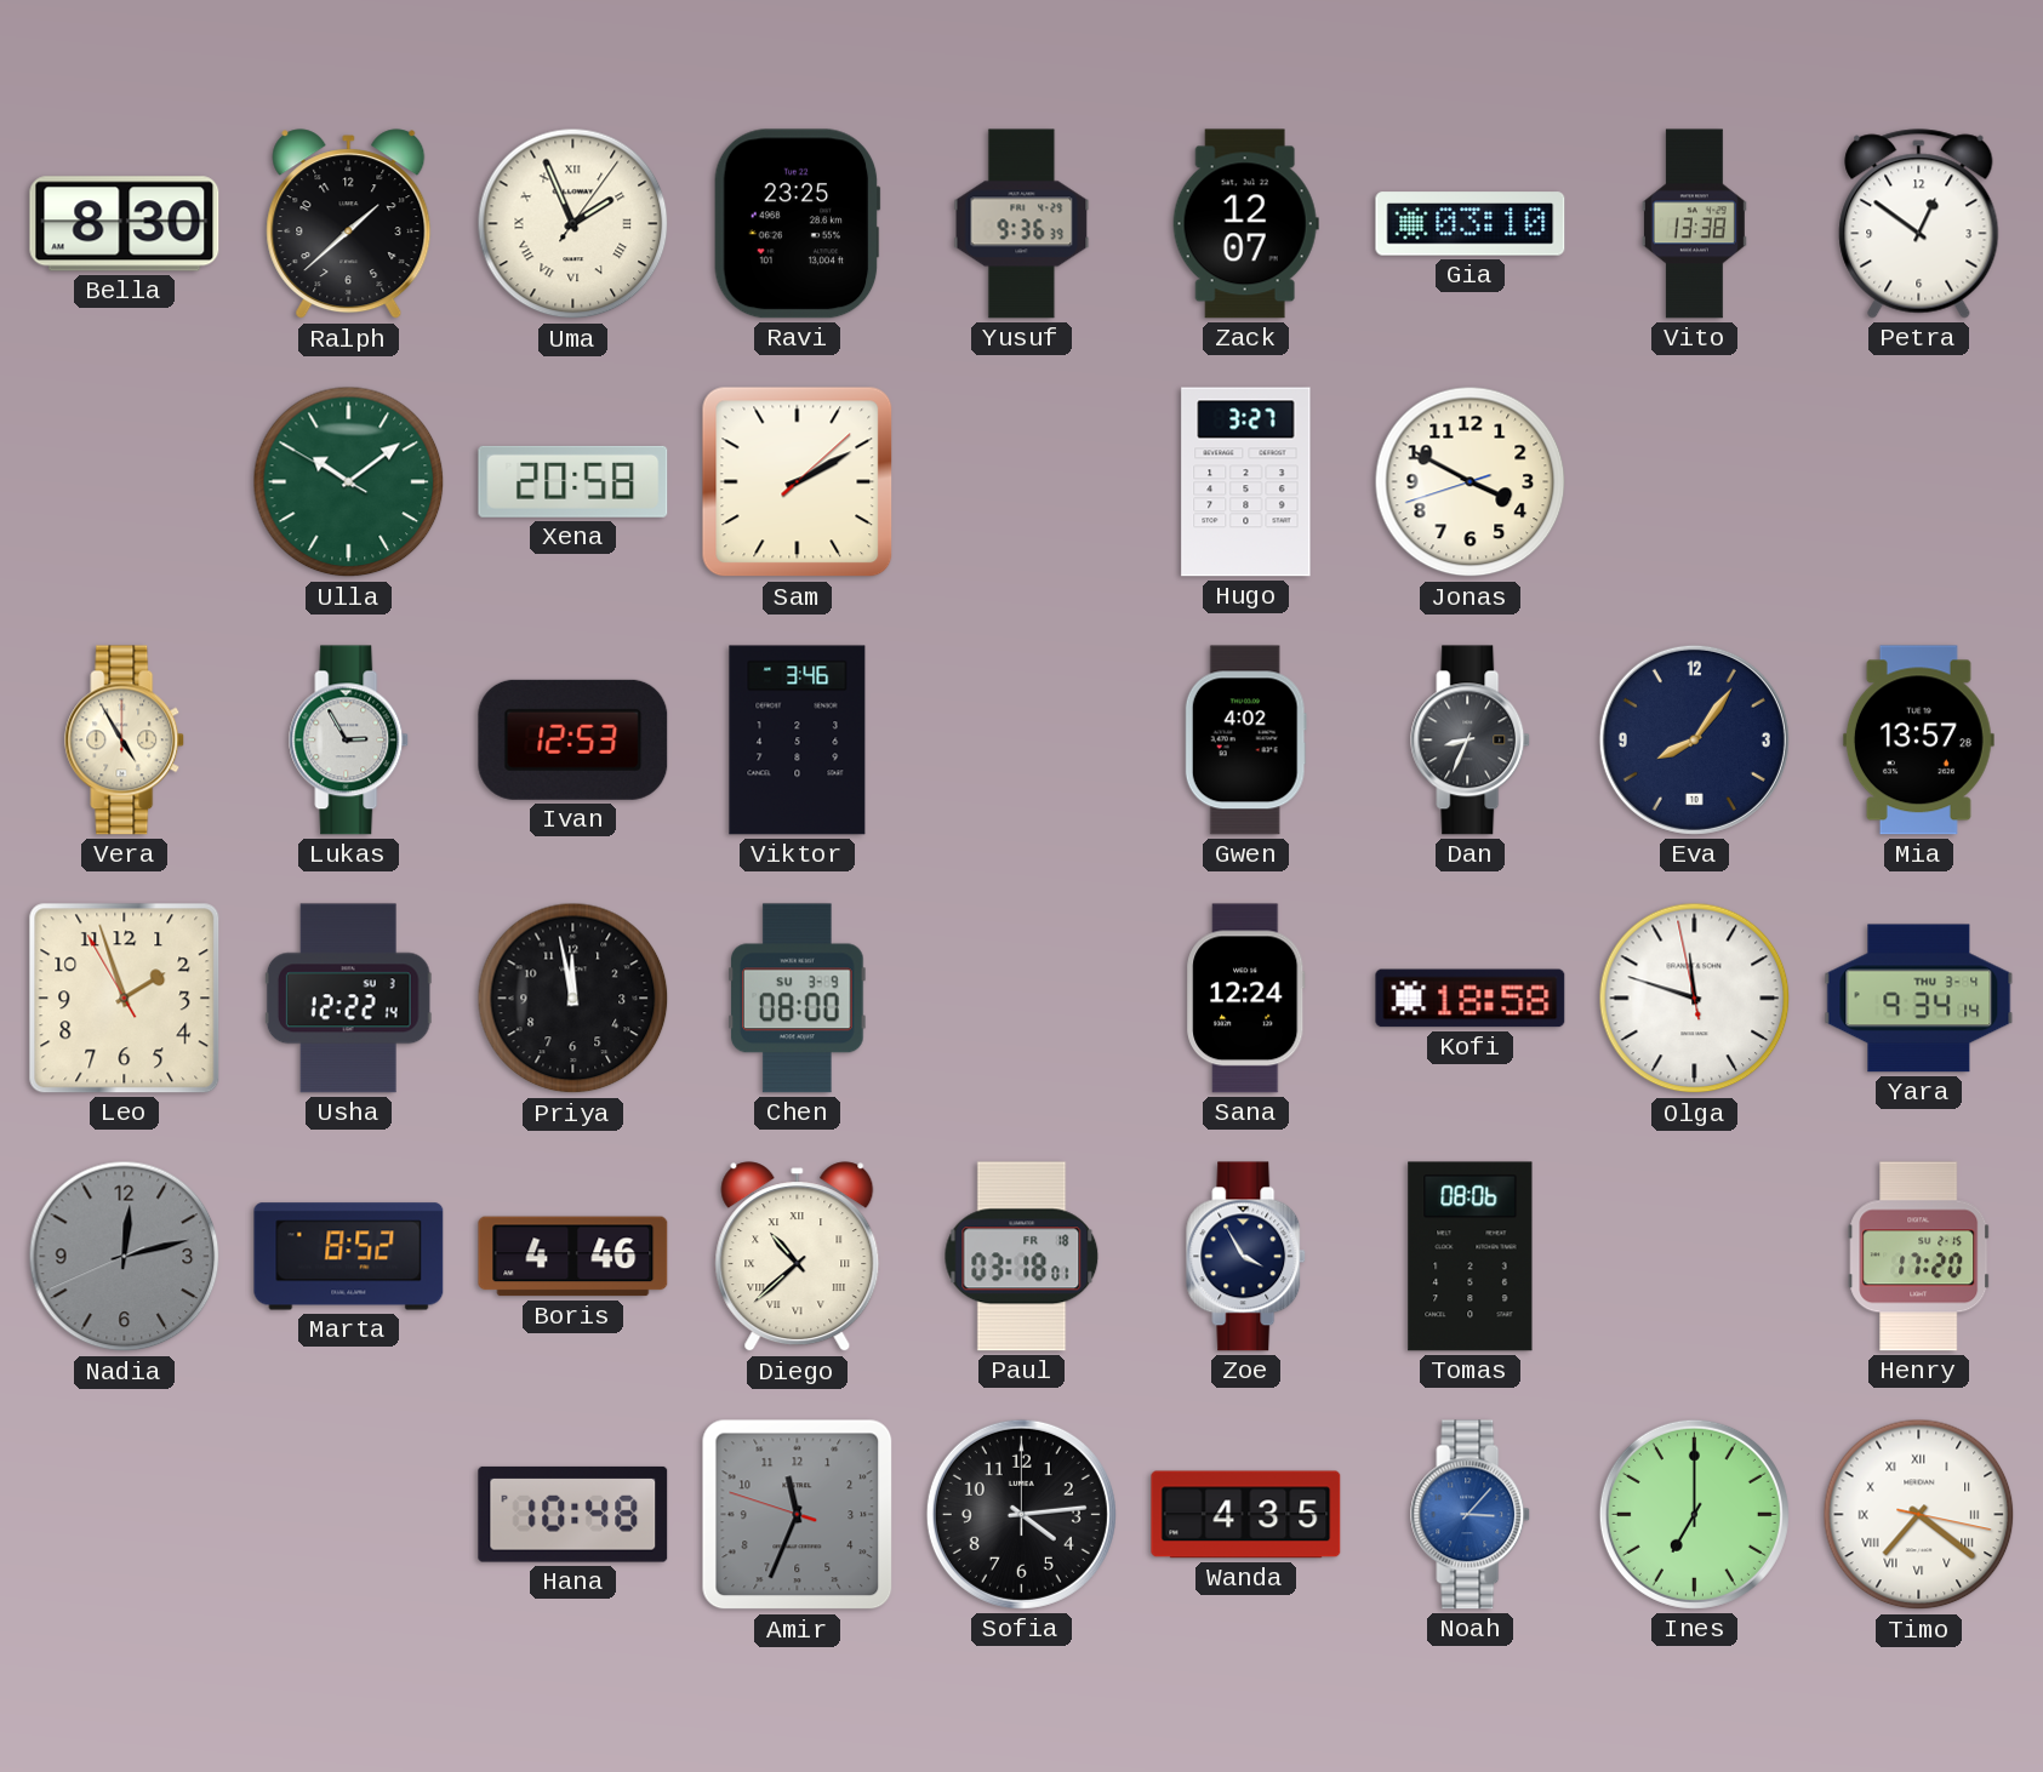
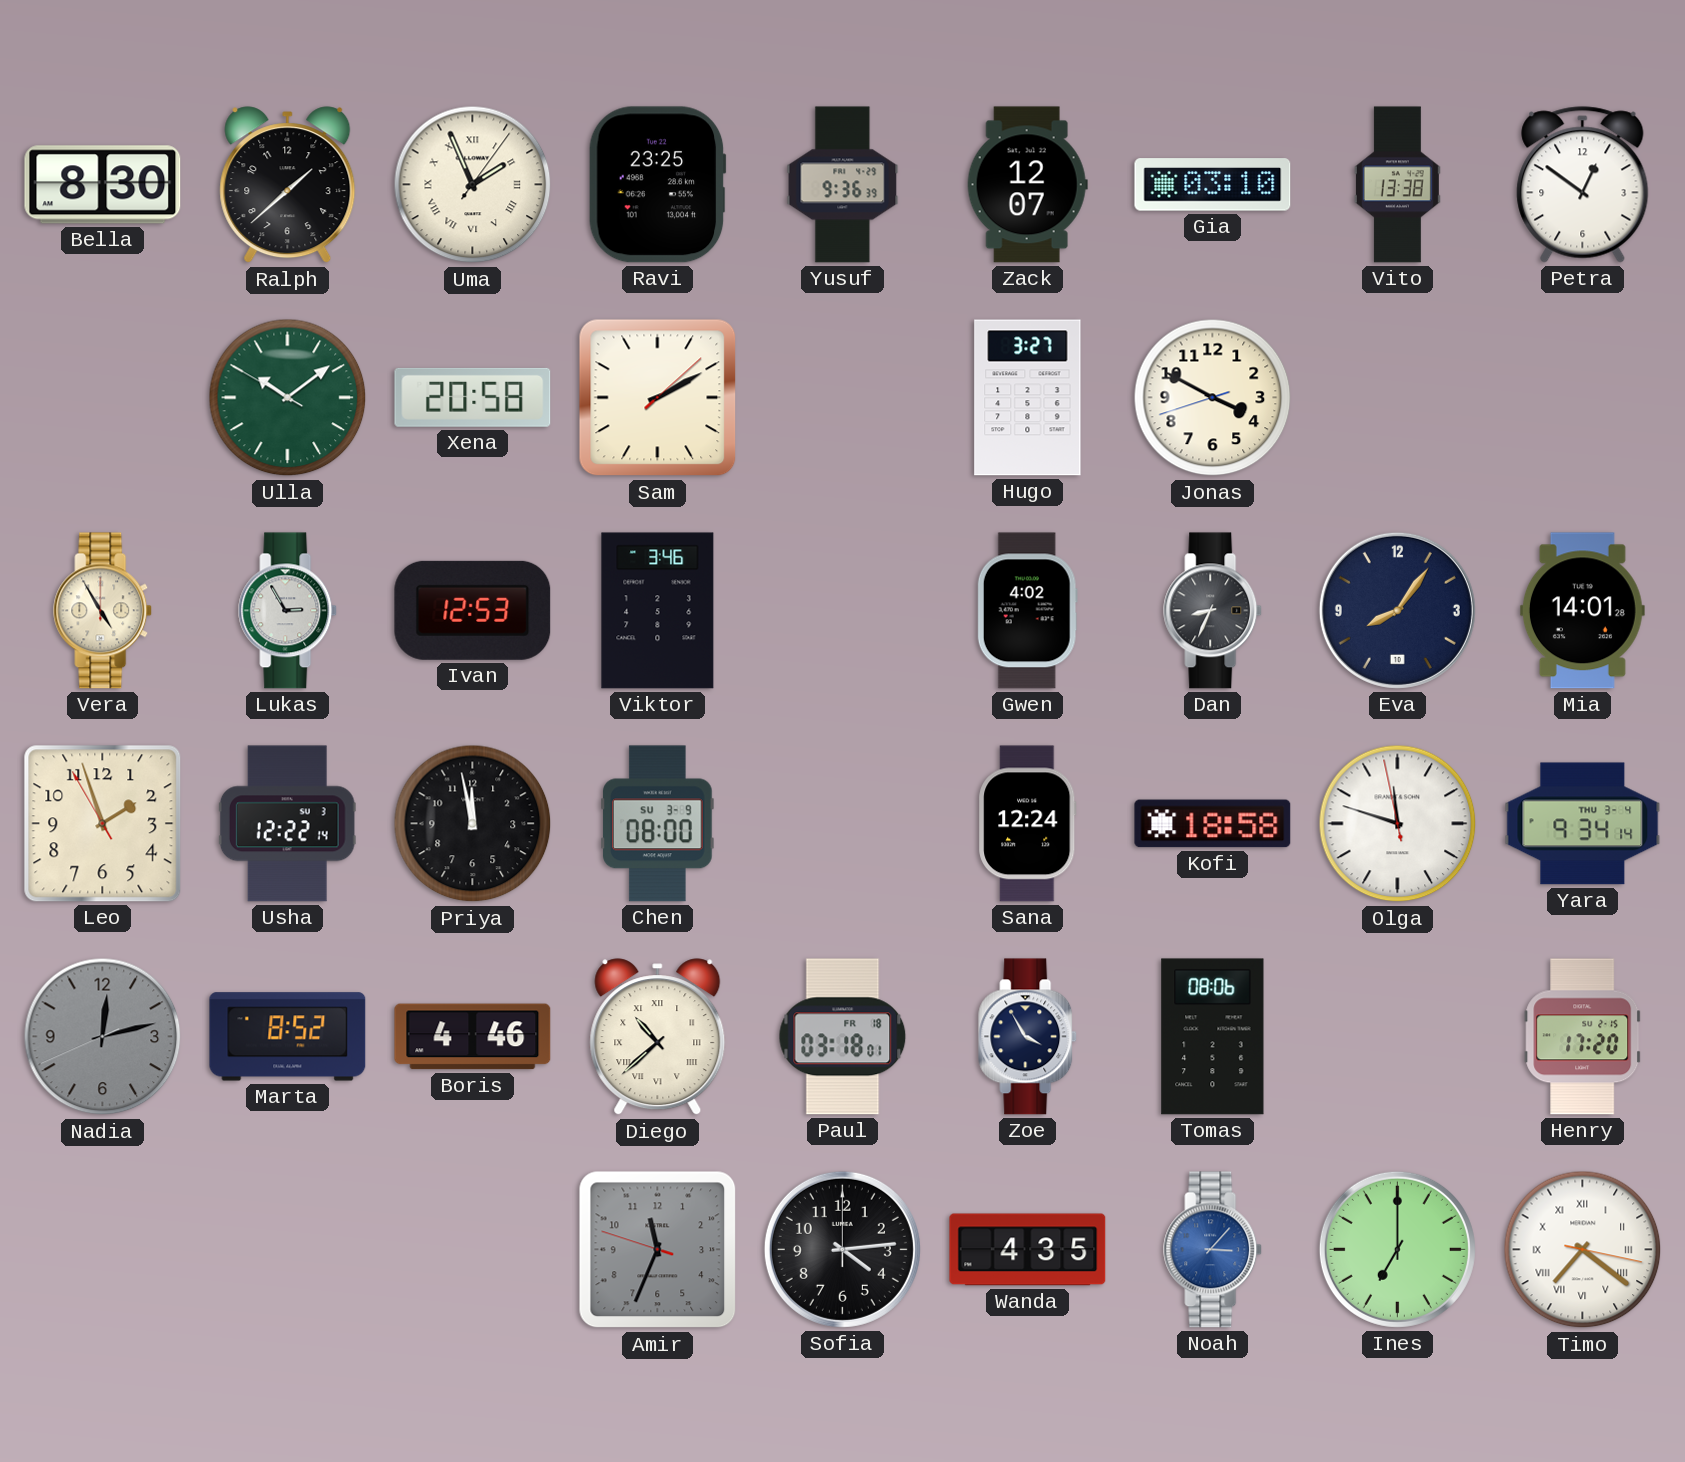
Mia: 13:57 -> 14:01 (1582, 611)
Hana: 10:48 -> none (573, 1514)
